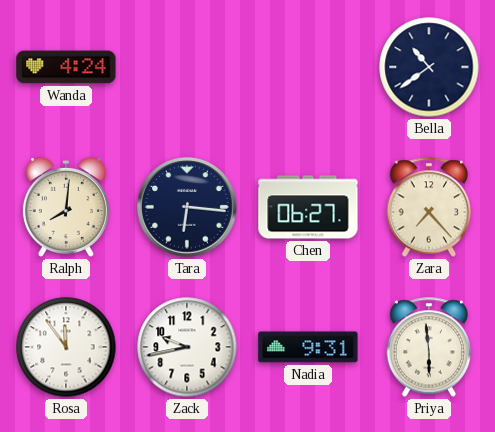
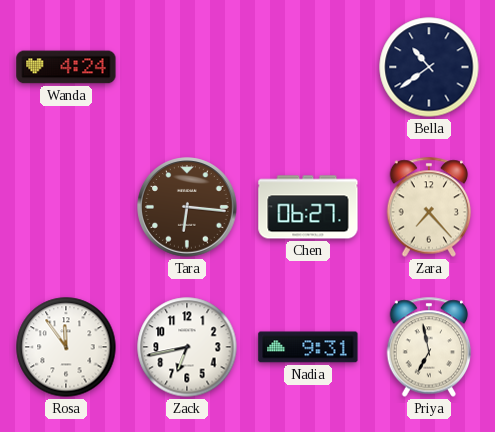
Ralph: 8:01 -> none (66, 207)
Tara dial: navy -> brown (187, 207)
Zack: 9:43 -> 6:43 (187, 347)
Priya: 5:59 -> 6:58 (429, 347)
